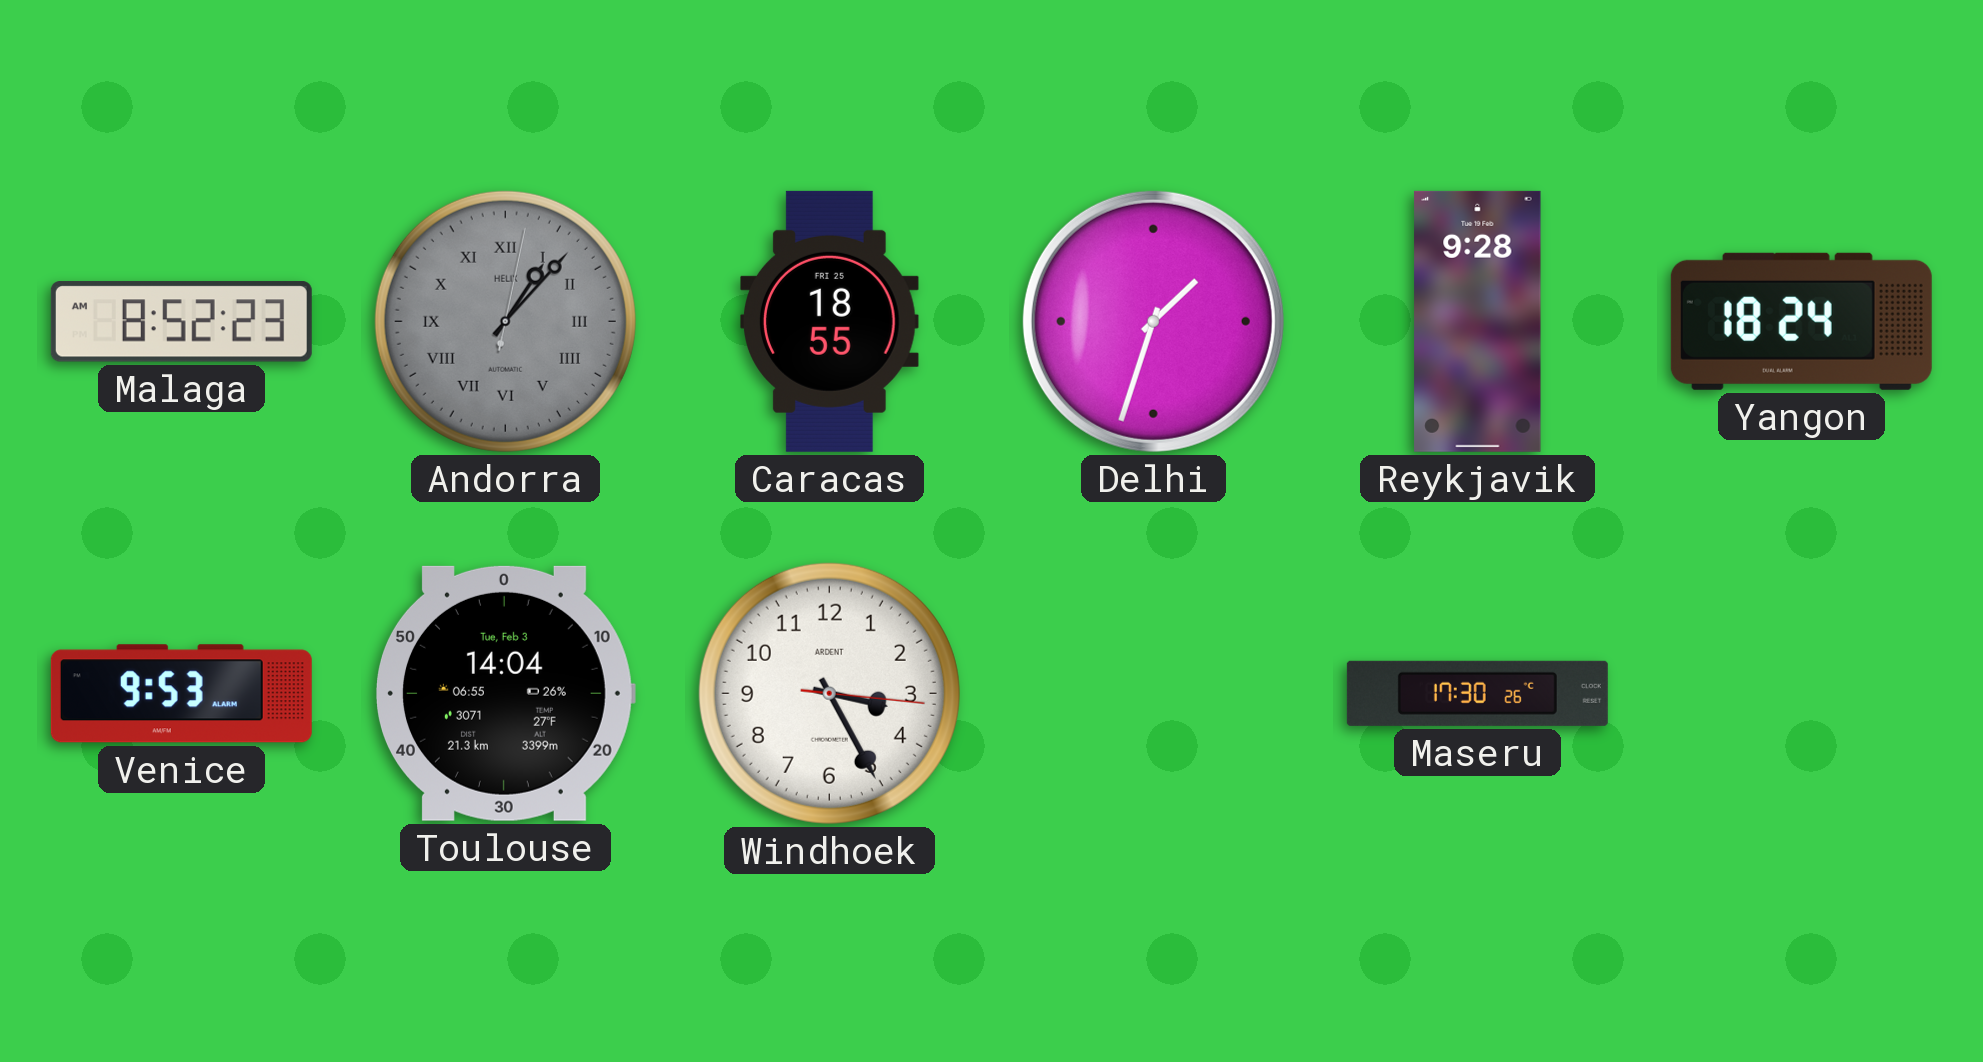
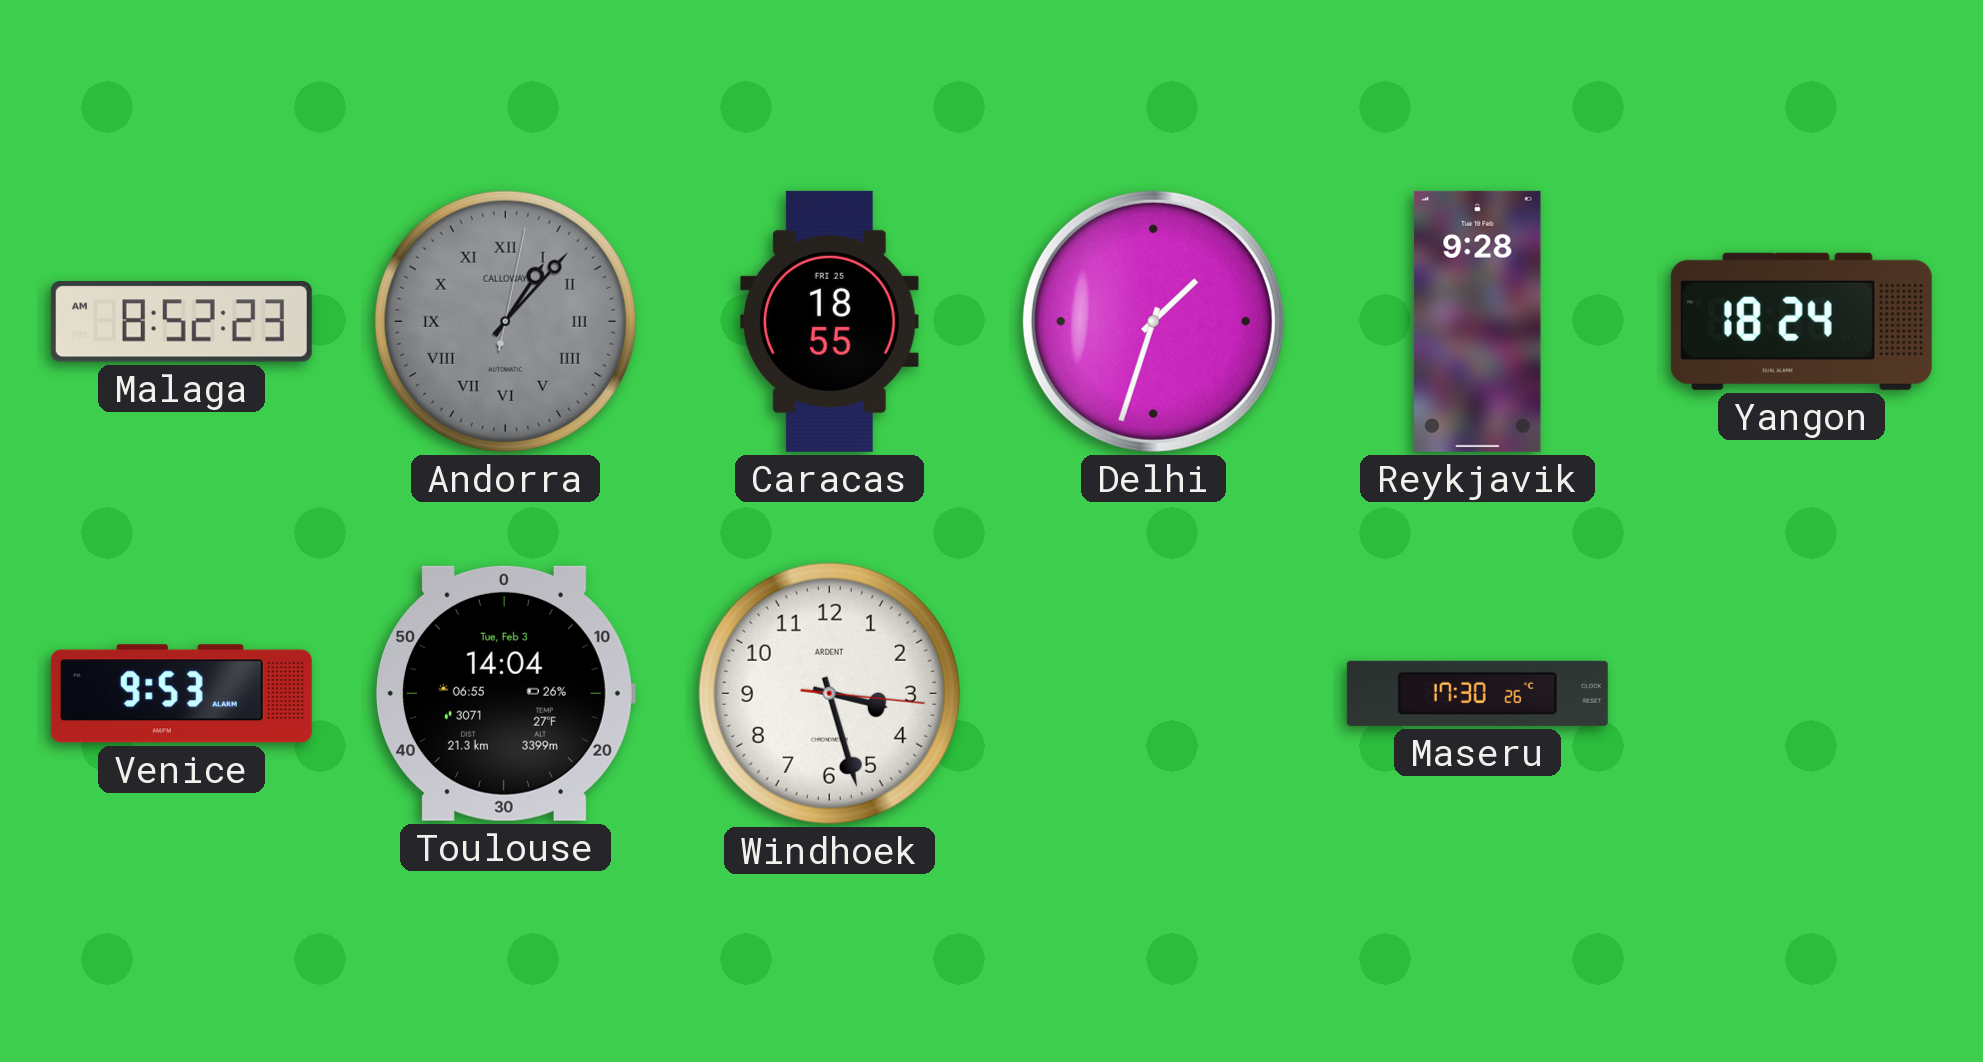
Andorra brand: HELIX -> CALLOWAY (505, 321)
Windhoek: 3:25 -> 3:27 (829, 693)
